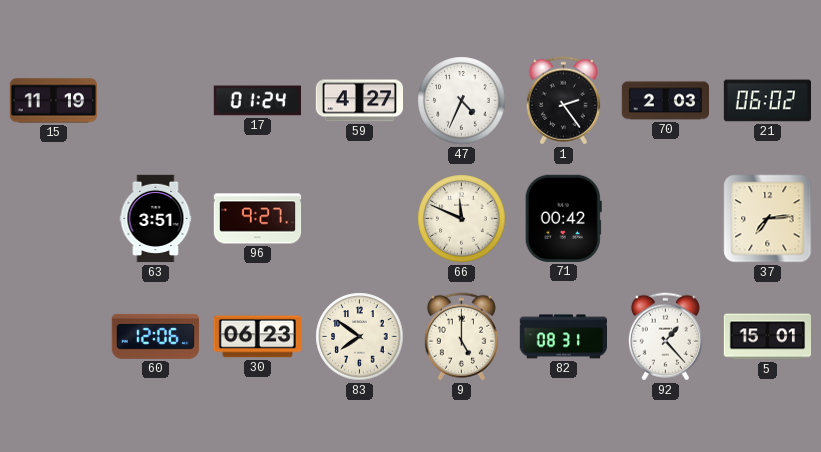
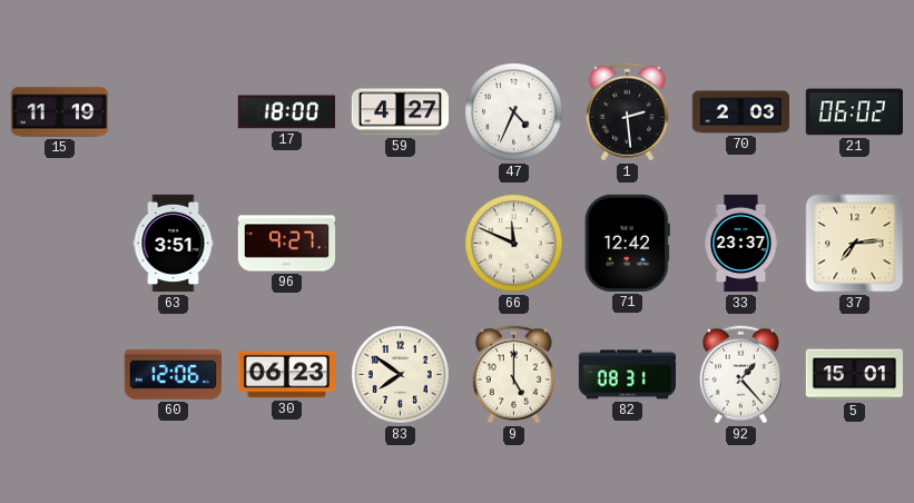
17: 01:24 -> 18:00 (286, 112)
1: 2:24 -> 2:29 (627, 112)
71: 00:42 -> 12:42 (627, 243)
33: none -> 23:37 (741, 244)
